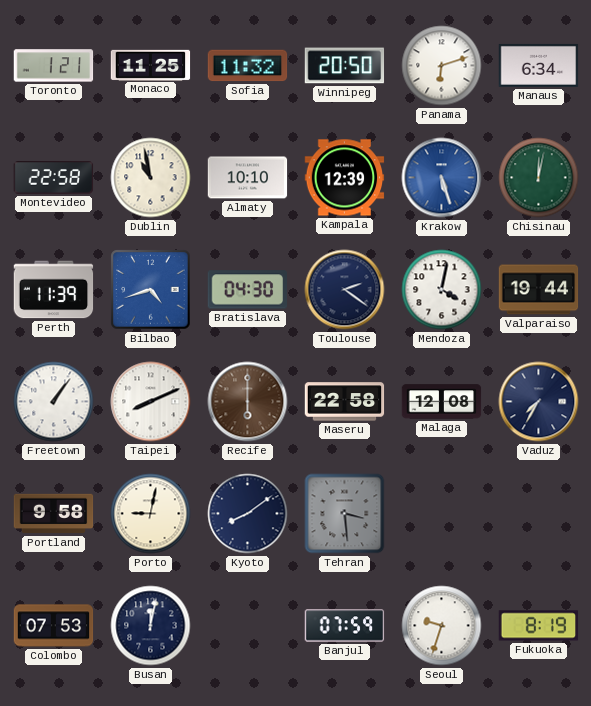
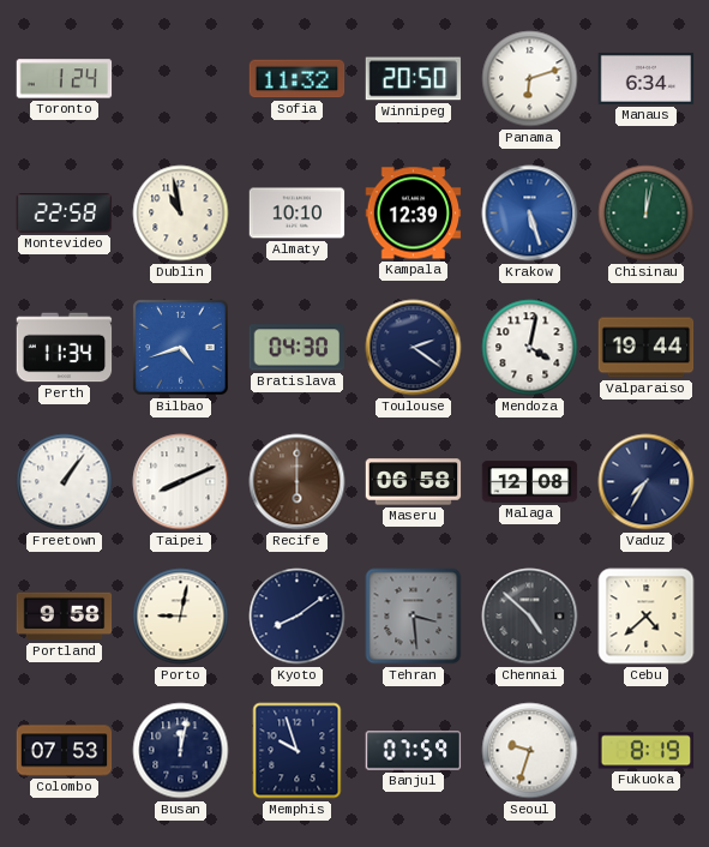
Toronto: 1:21 -> 1:24 (65, 79)
Monaco: 11:25 -> none (151, 65)
Perth: 11:39 -> 11:34 (65, 348)
Maseru: 22:58 -> 06:58 (414, 482)
Chennai: none -> 4:52 (530, 617)
Cebu: none -> 4:38 (647, 617)
Memphis: none -> 9:57 (298, 751)
